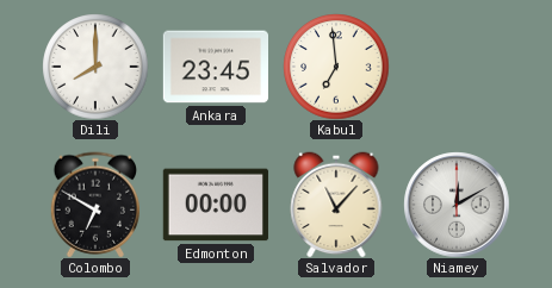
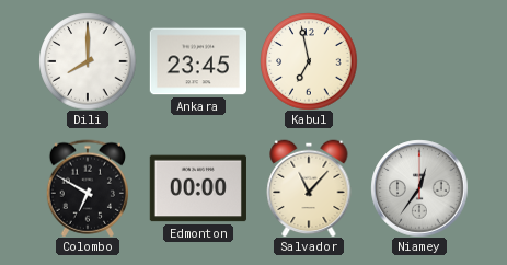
Kabul: 6:59 -> 6:58 (309, 61)
Niamey: 12:10 -> 12:36 (419, 188)
